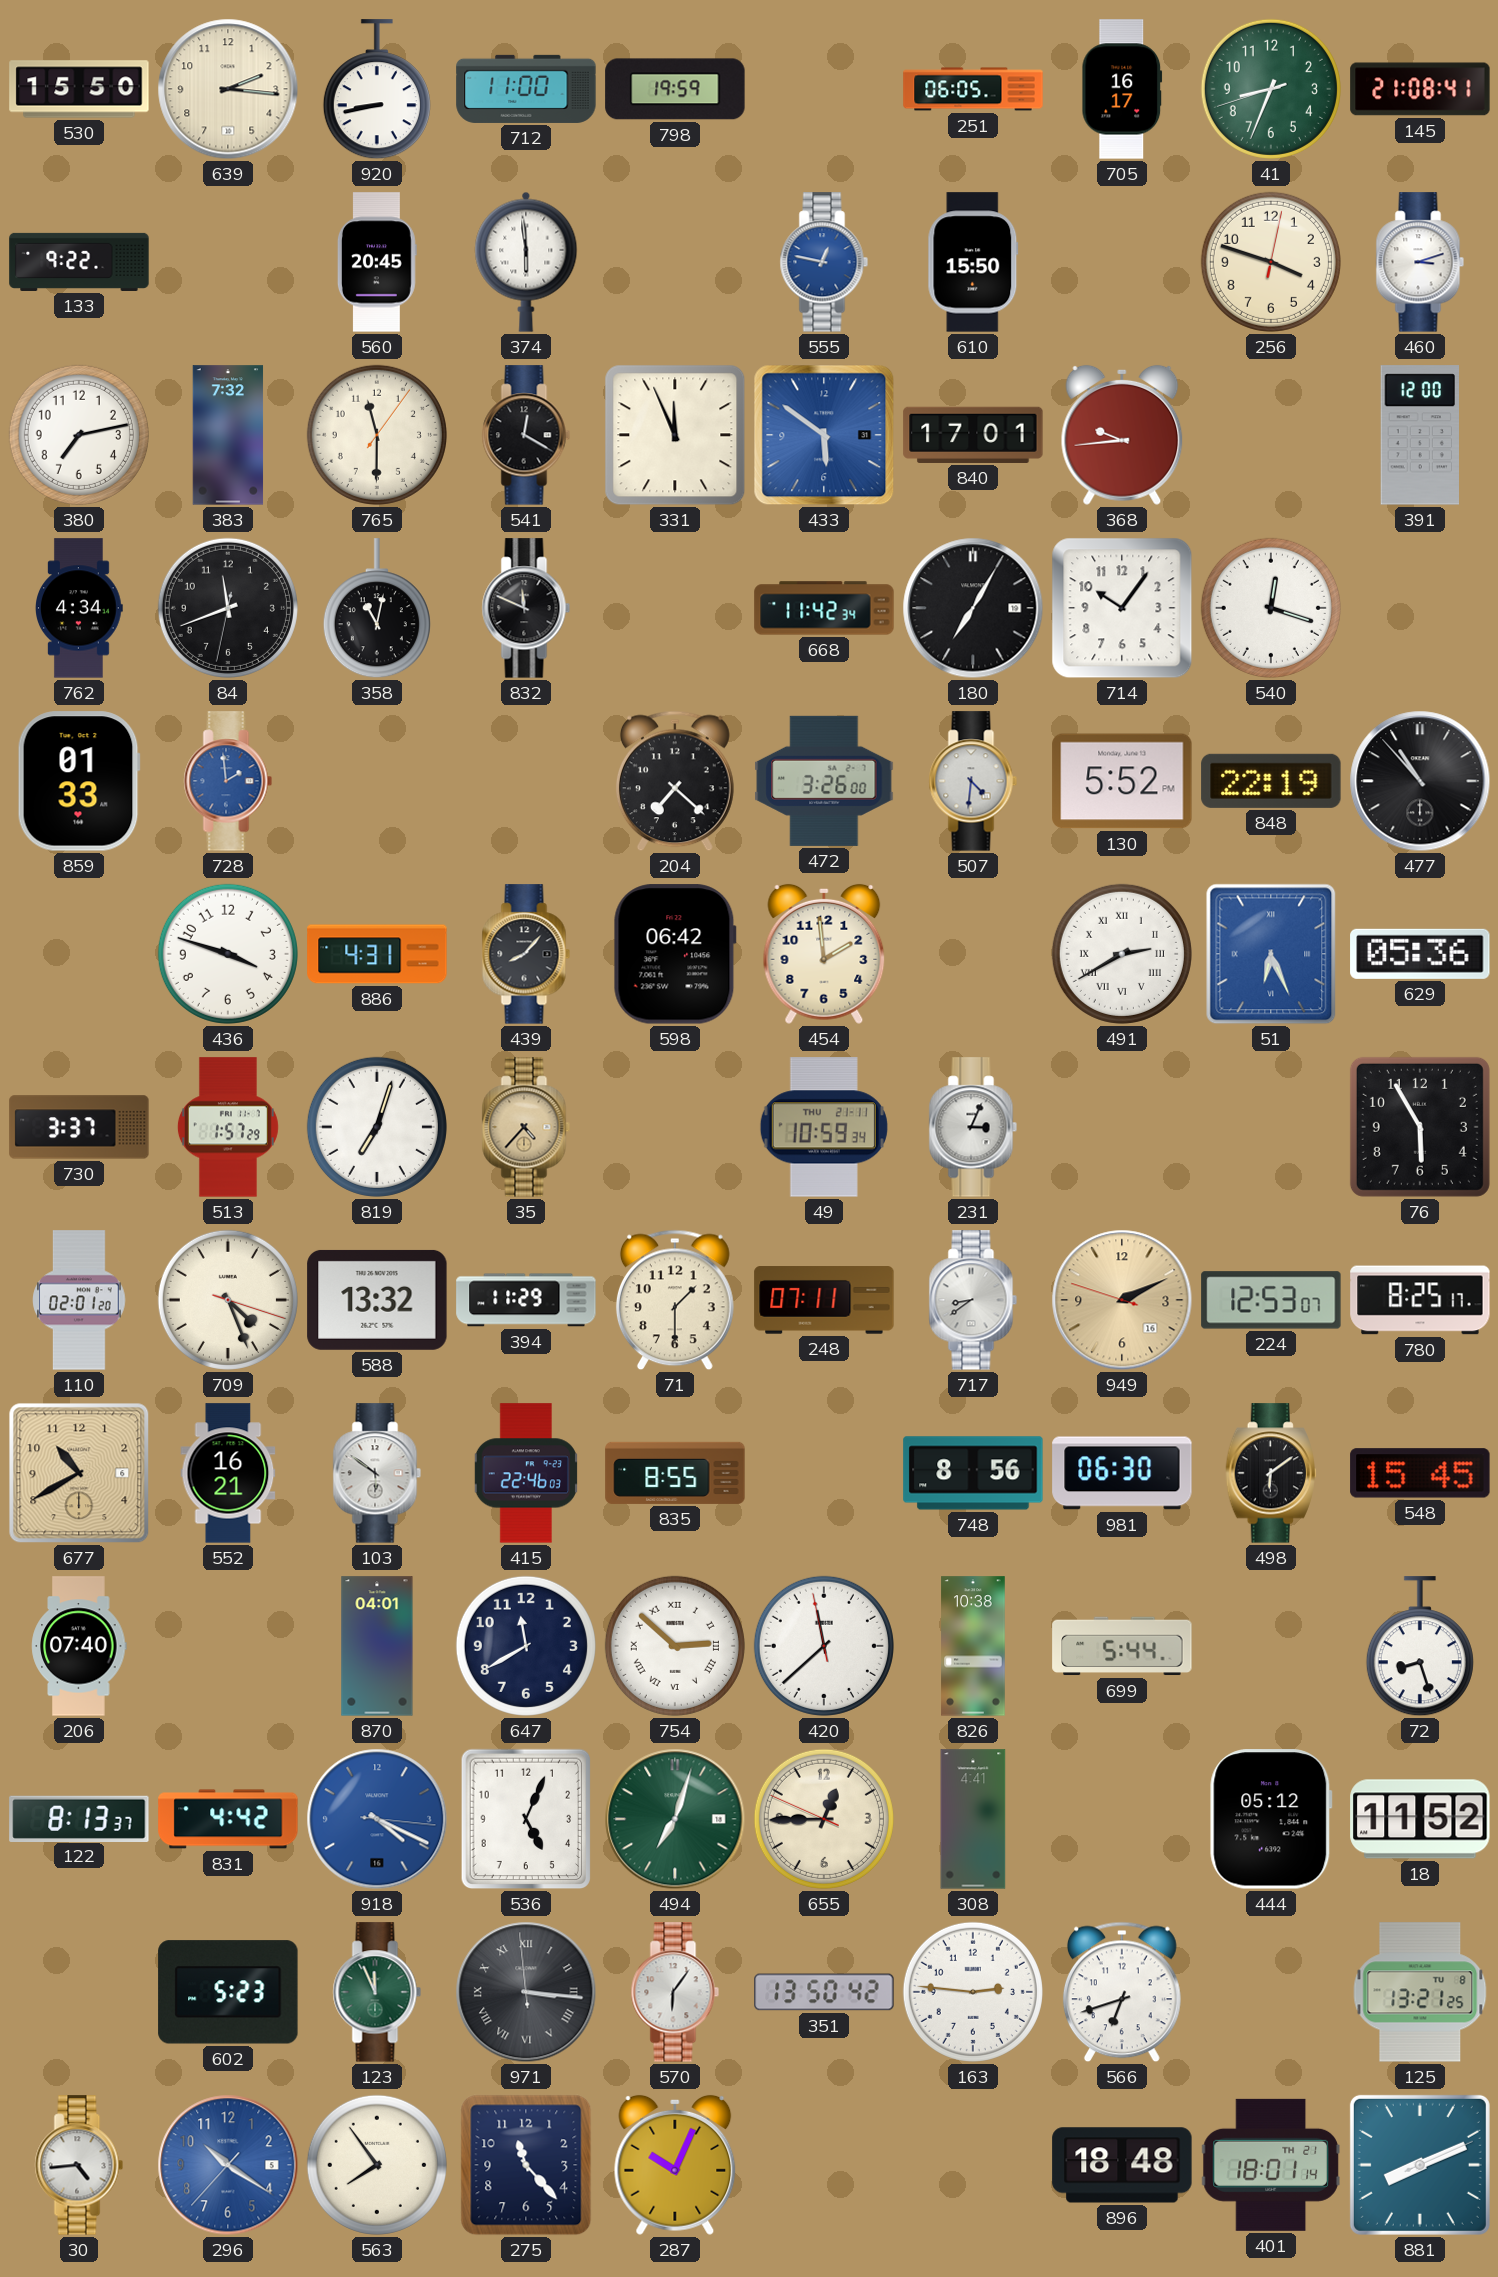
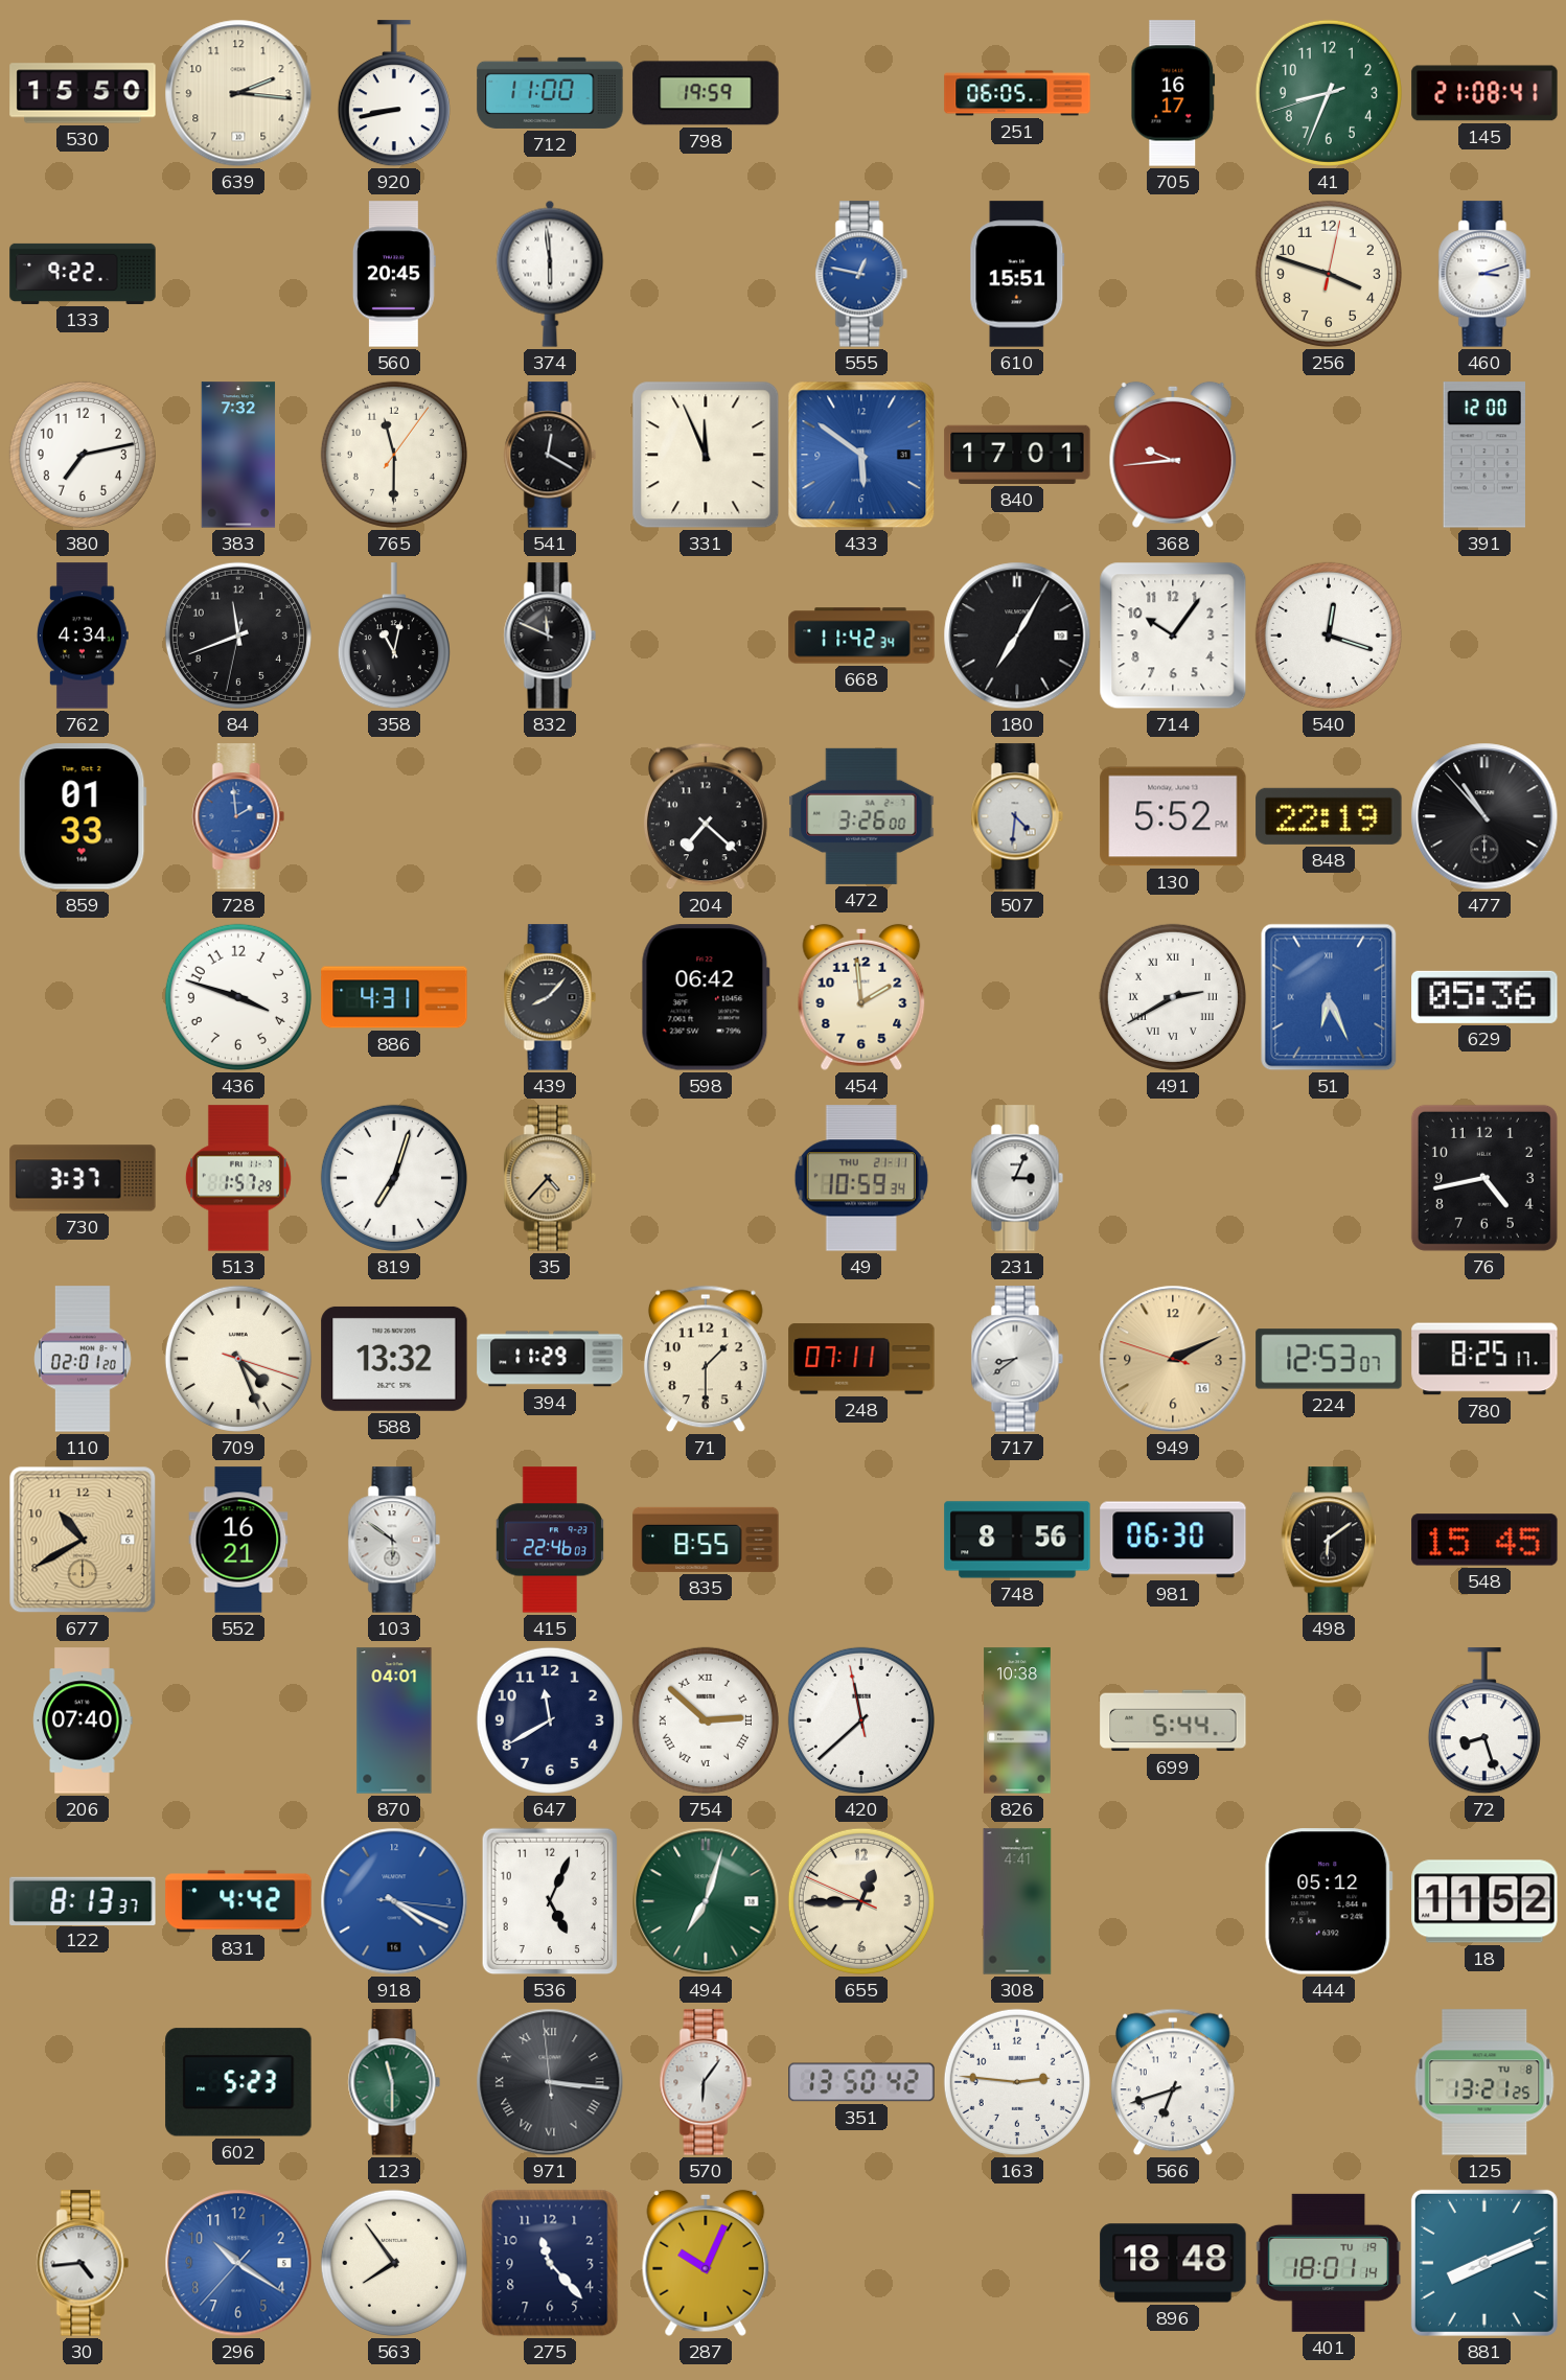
610: 15:50 -> 15:51 (1017, 274)
76: 5:55 -> 4:43 (1484, 1178)
123: 11:56 -> 11:30 (394, 2082)
401 date: TH 21 -> TU 19 (1329, 2263)
